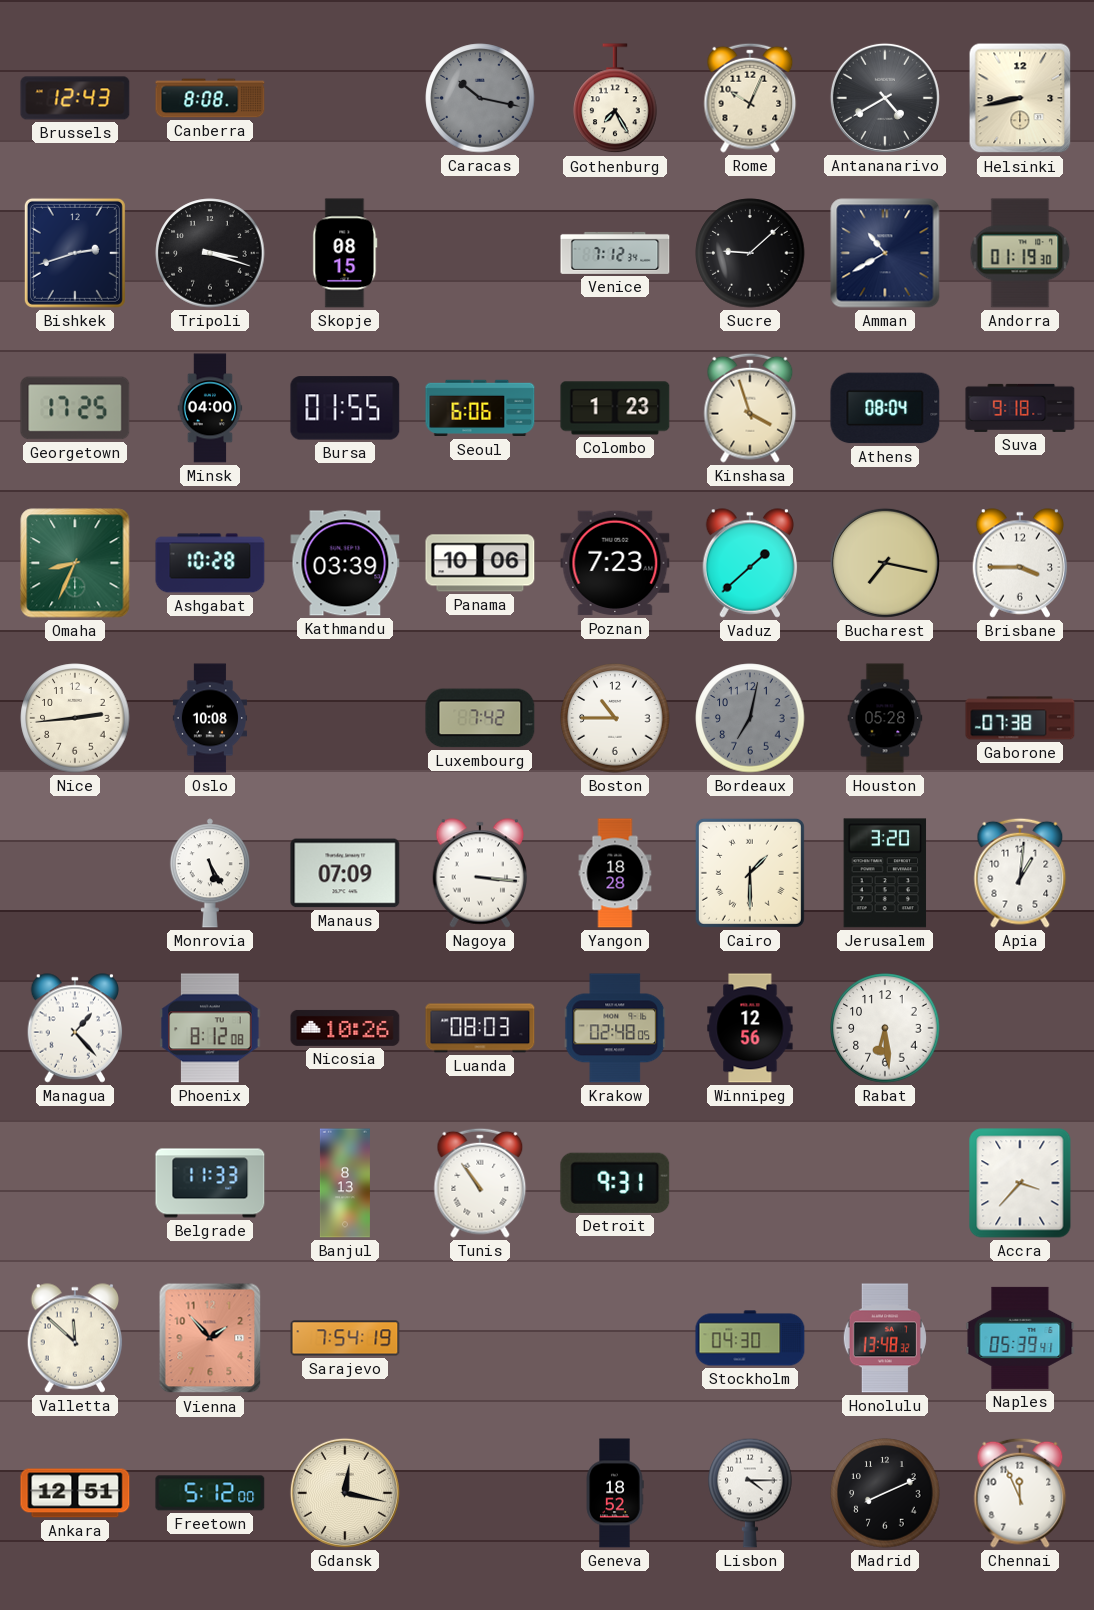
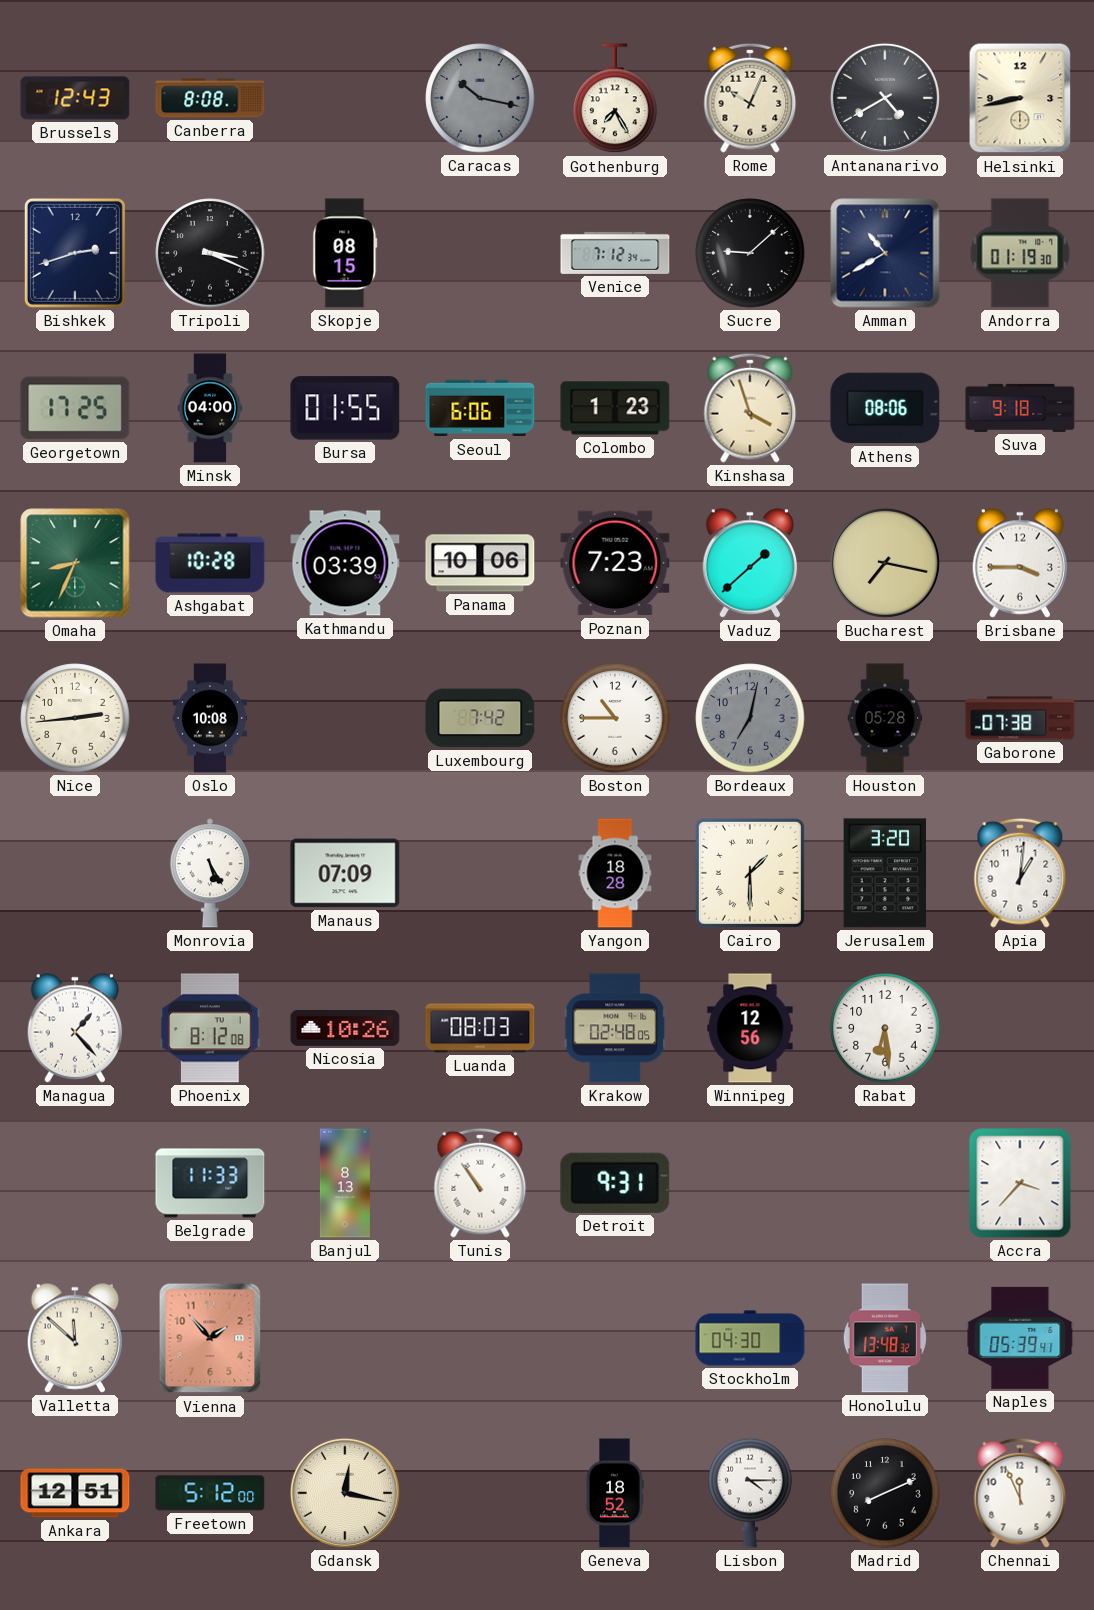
Tripoli: 3:18 -> 3:19 (210, 253)
Athens: 08:04 -> 08:06 (885, 408)
Nagoya: 3:16 -> none (480, 873)
Sarajevo: 7:54 -> none (345, 1338)
